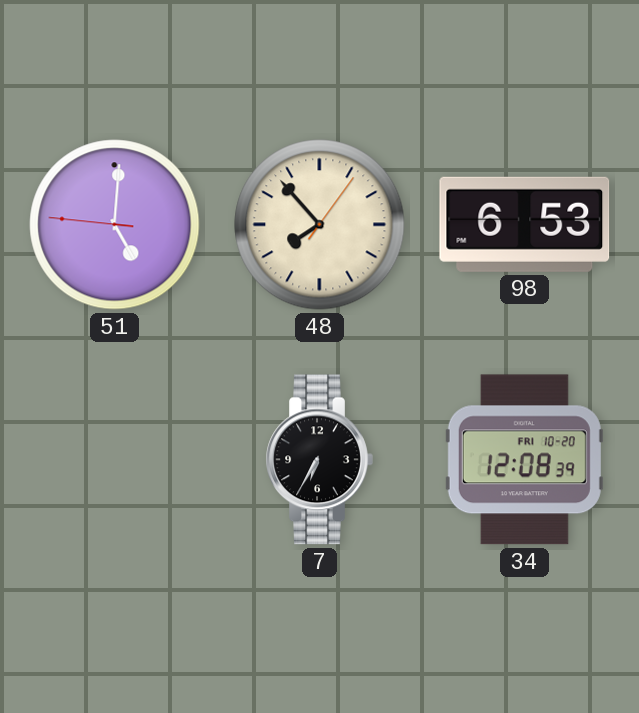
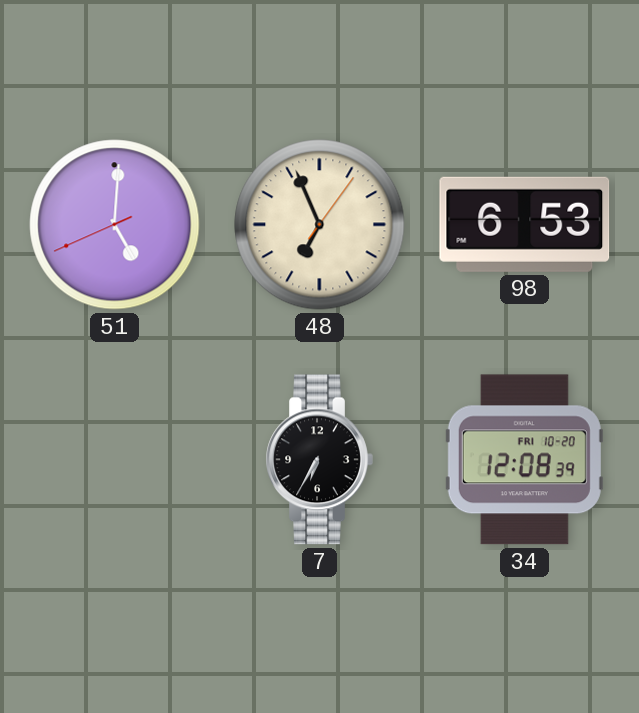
51: 5:00:46 -> 5:00:41 (115, 225)
48: 7:53 -> 6:56 (320, 225)
